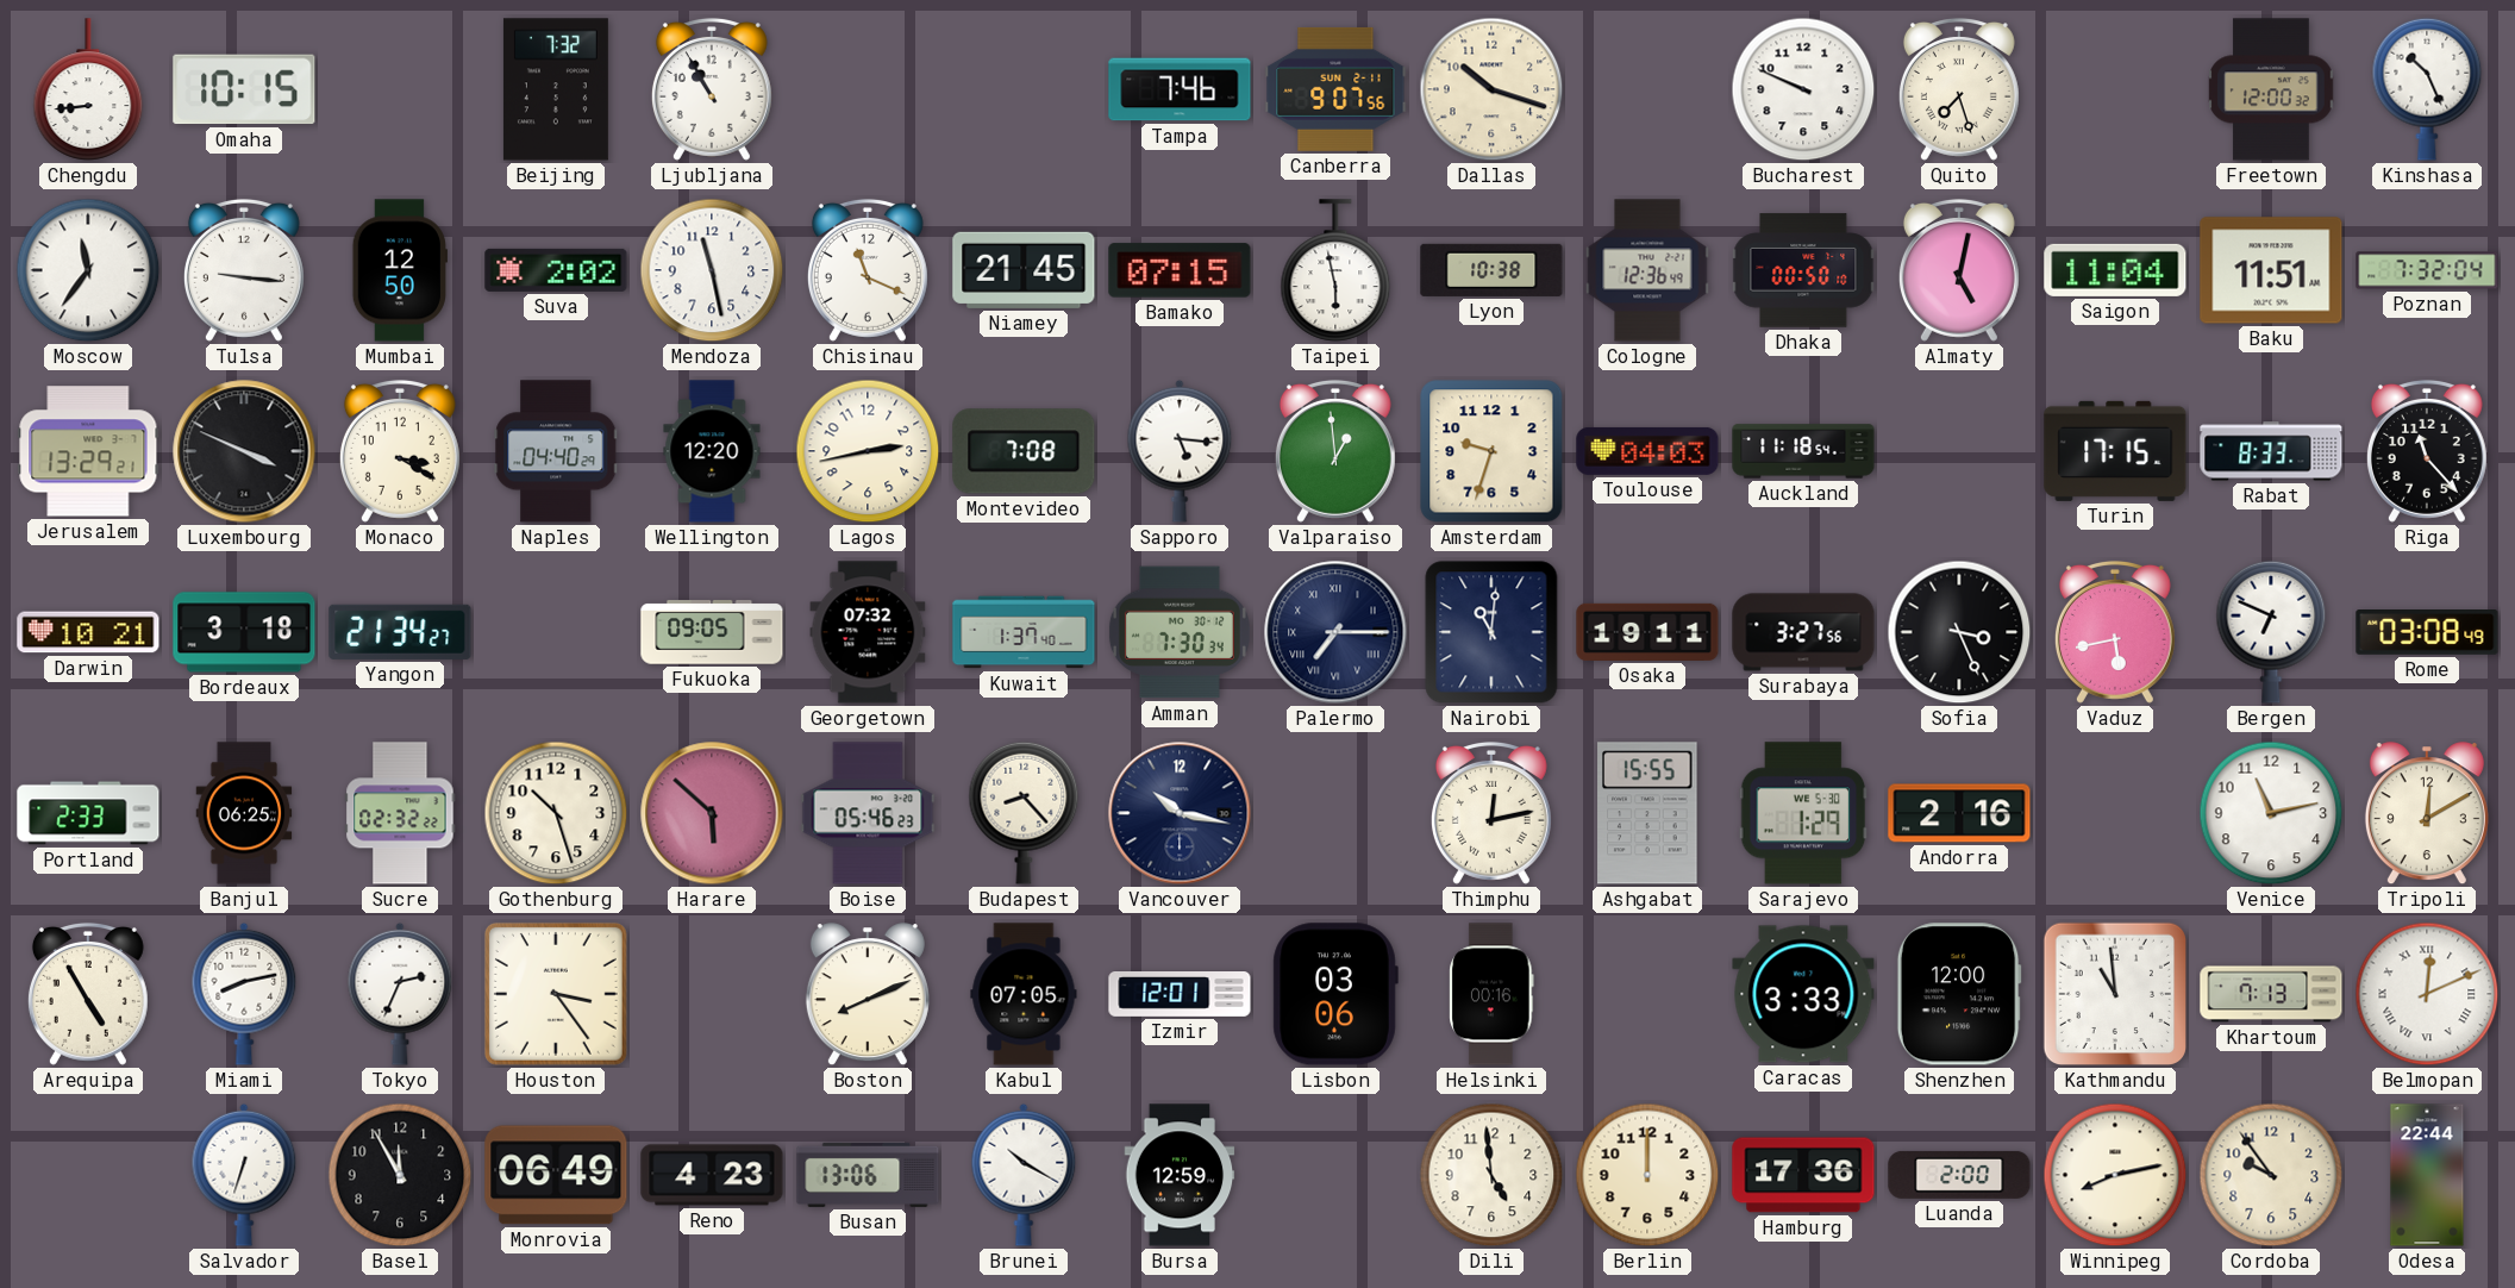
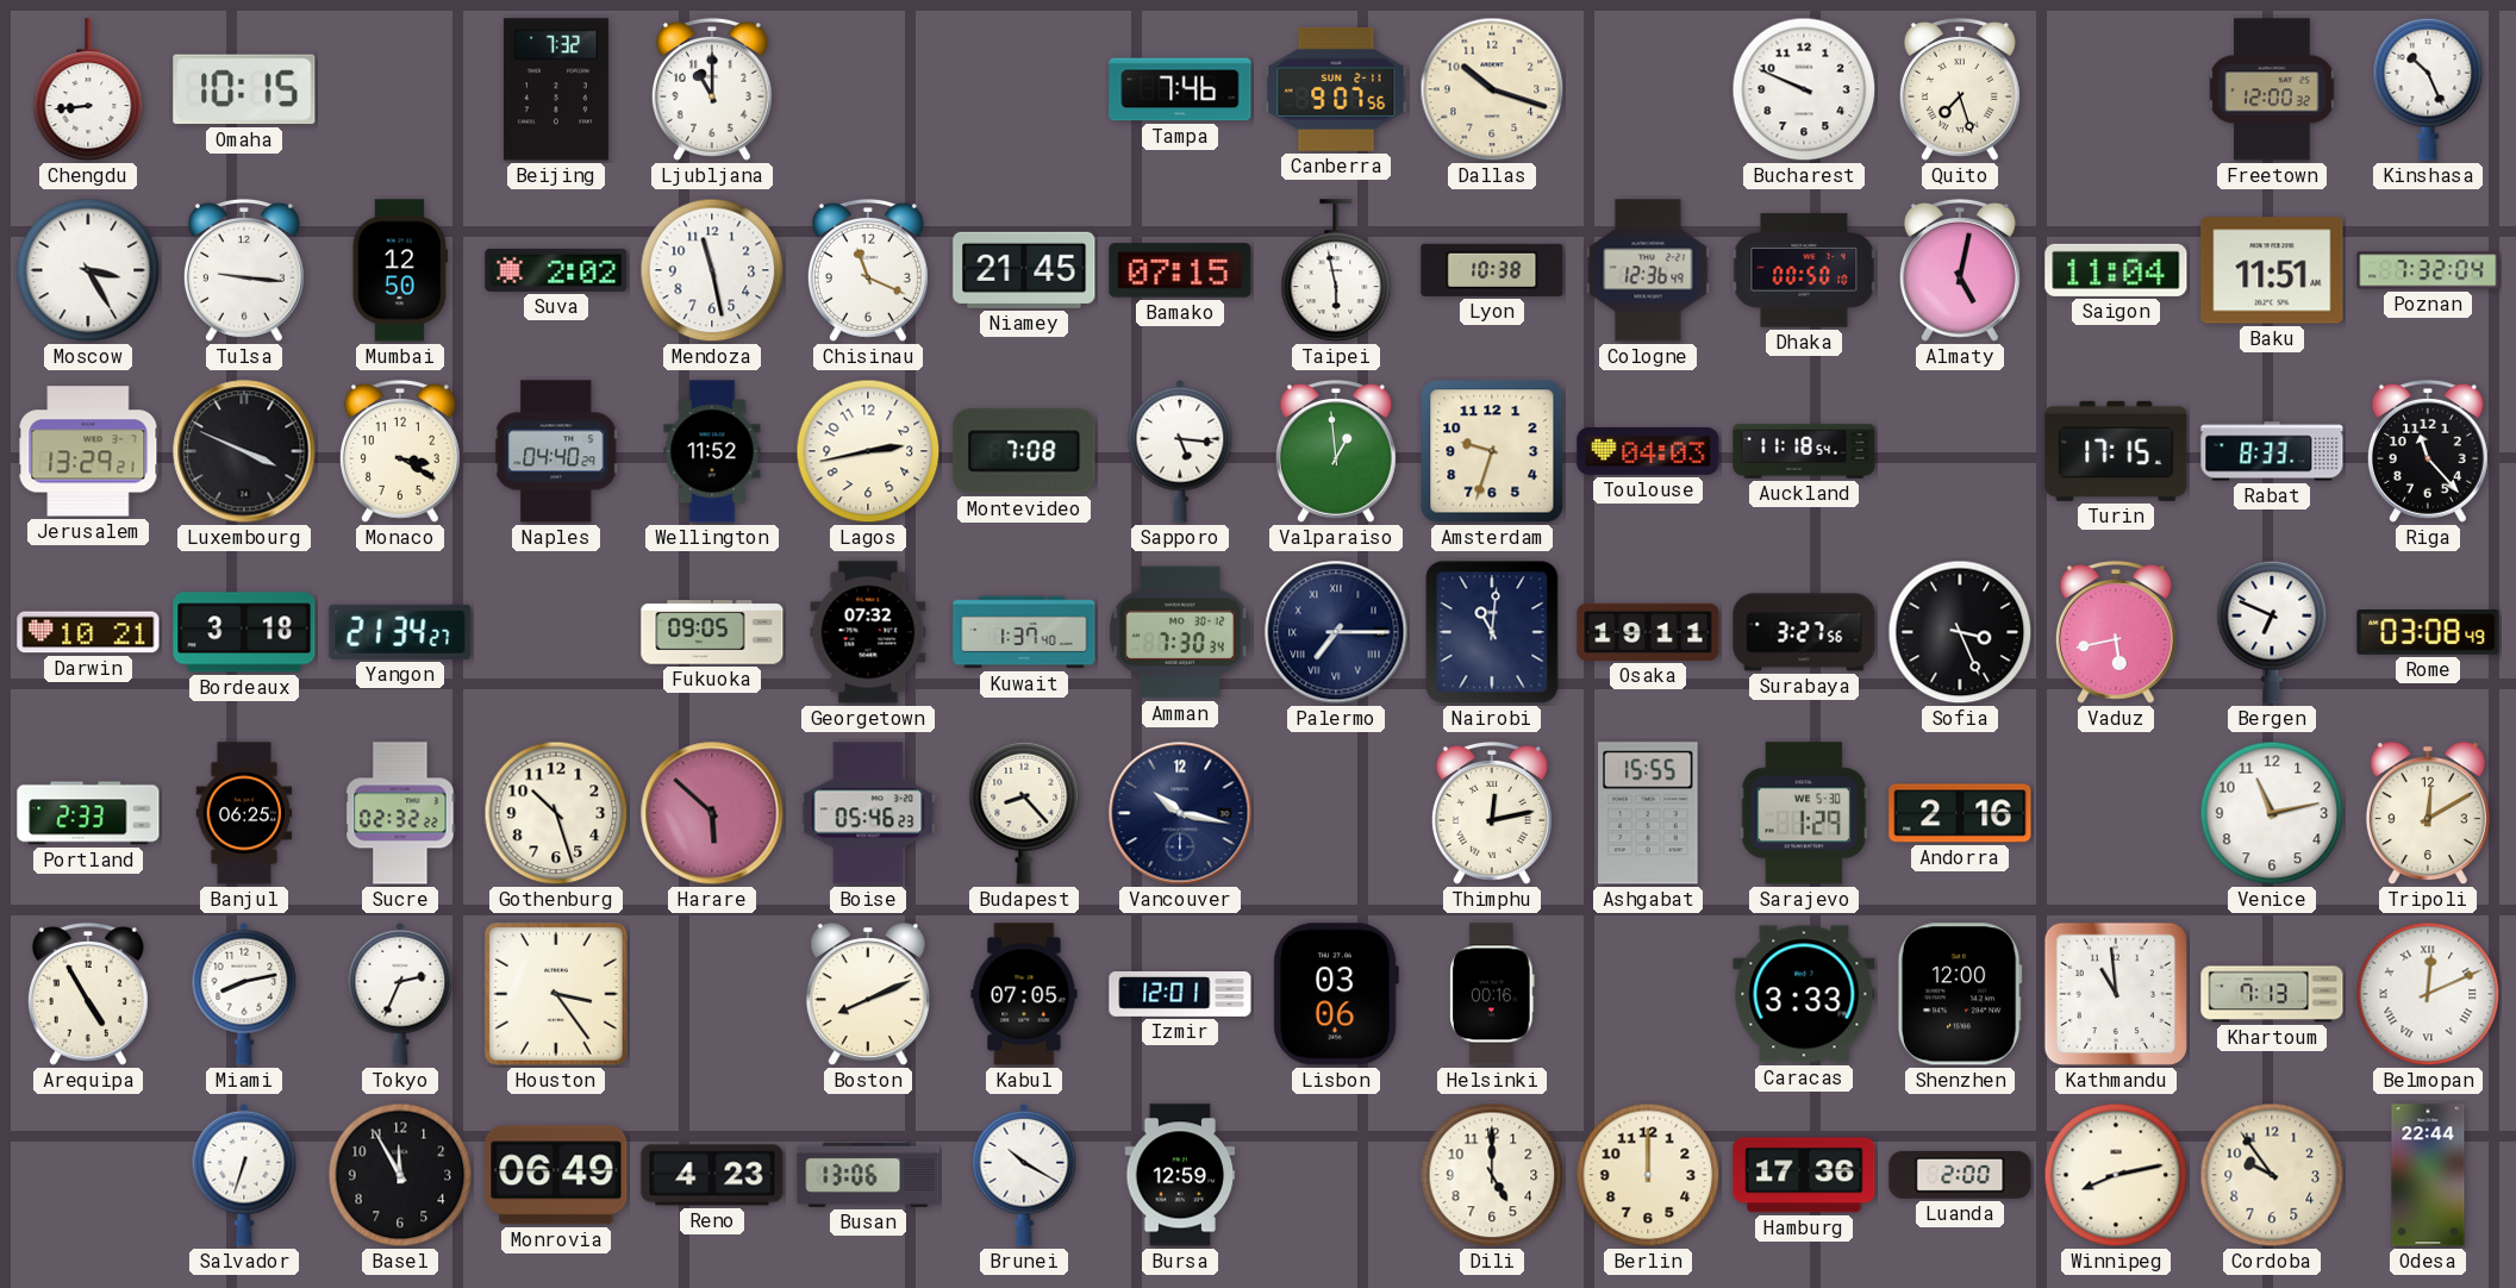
Ljubljana: 10:55 -> 11:00 (712, 89)
Moscow: 11:36 -> 3:25 (88, 270)
Wellington: 12:20 -> 11:52 (712, 451)
Dili: 4:59 -> 5:00 (1492, 1175)
